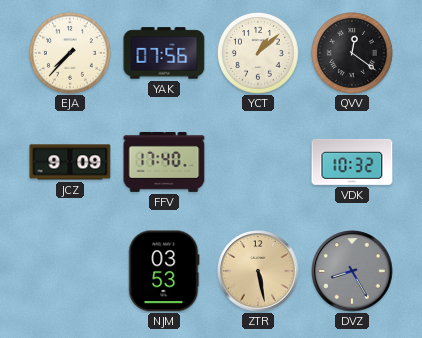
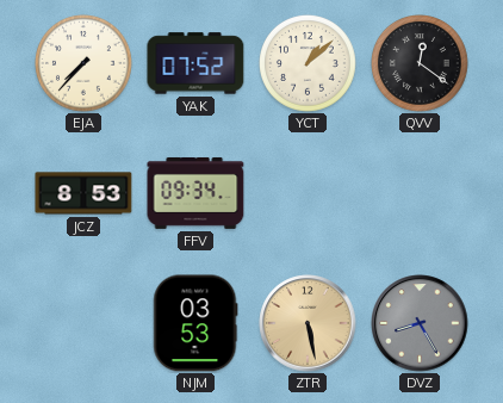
YAK: 07:56 -> 07:52 (195, 63)
JCZ: 9:09 -> 8:53 (83, 193)
FFV: 17:40 -> 09:34 (195, 193)
VDK: 10:32 -> none (352, 162)
